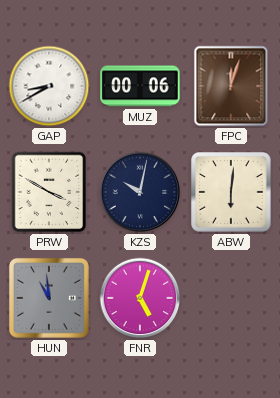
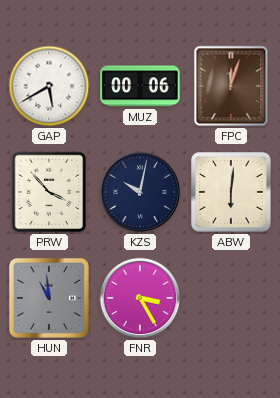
GAP: 8:40 -> 5:40 (49, 86)
PRW: 3:50 -> 3:53 (49, 192)
FNR: 5:03 -> 3:25 (140, 298)
